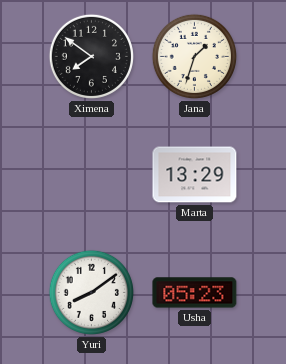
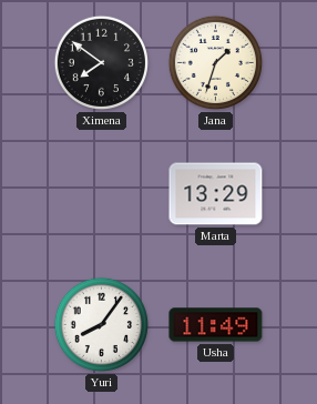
Yuri: 8:09 -> 8:06 (101, 324)
Usha: 05:23 -> 11:49 (216, 325)
